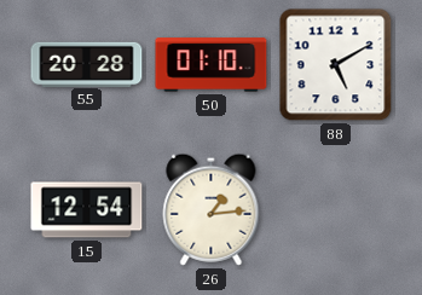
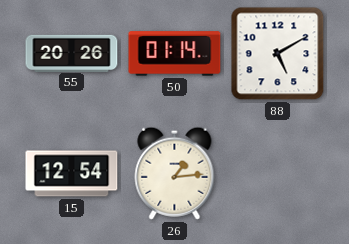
55: 20:28 -> 20:26 (72, 53)
50: 01:10 -> 01:14 (175, 54)
